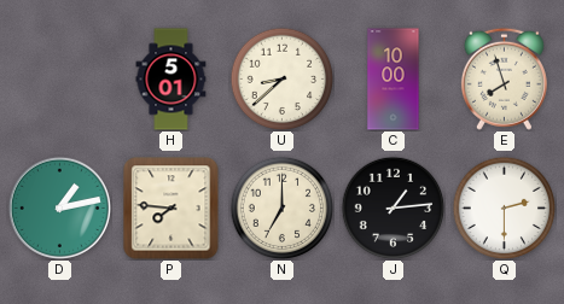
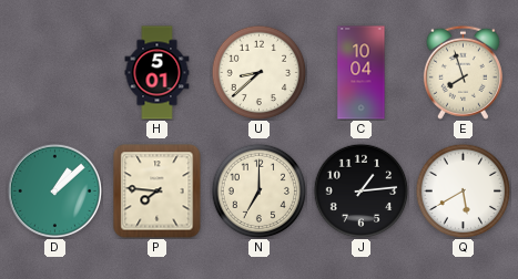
C: 10:00 -> 10:04 (362, 73)
D: 1:13 -> 1:08 (54, 190)
Q: 2:30 -> 5:40 (463, 190)
